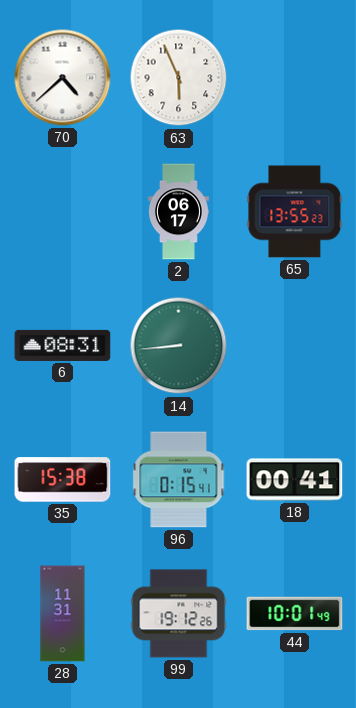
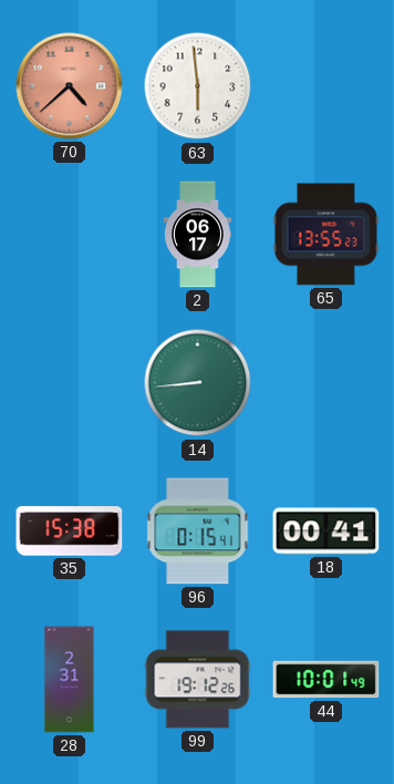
70 dial: white -> salmon (70, 86)
63: 5:56 -> 5:59 (198, 86)
6: 08:31 -> none (63, 345)
28: 11:31 -> 2:31 (70, 680)
